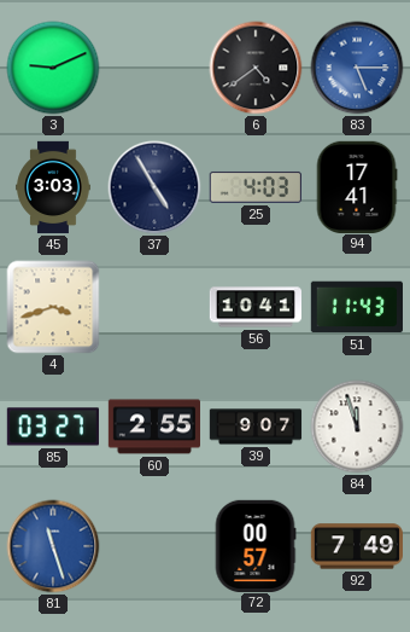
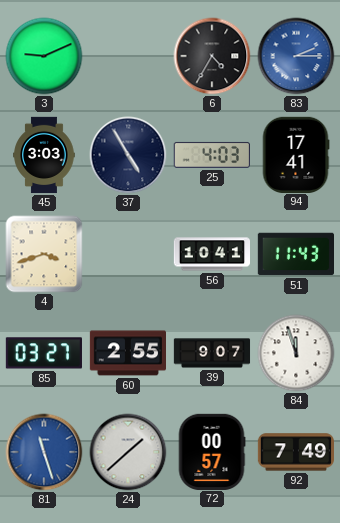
6: 4:39 -> 4:35 (212, 56)
83: 5:15 -> 2:15 (296, 56)
24: none -> 1:38 (128, 452)
